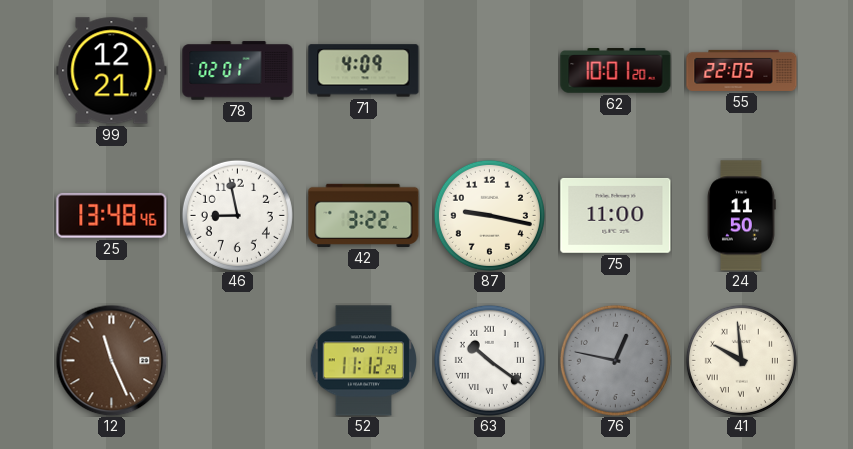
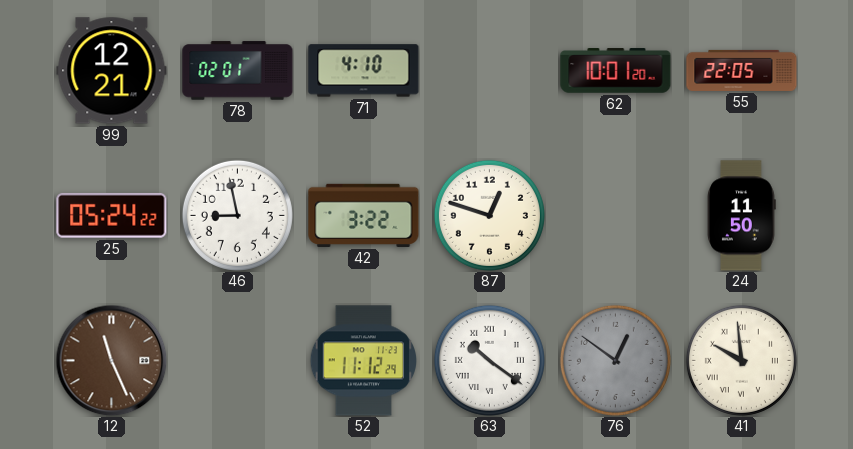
71: 4:09 -> 4:10 (364, 71)
25: 13:48 -> 05:24 (112, 215)
87: 9:17 -> 12:48 (489, 215)
75: 11:00 -> none (616, 215)
76: 12:47 -> 12:51 (615, 360)
